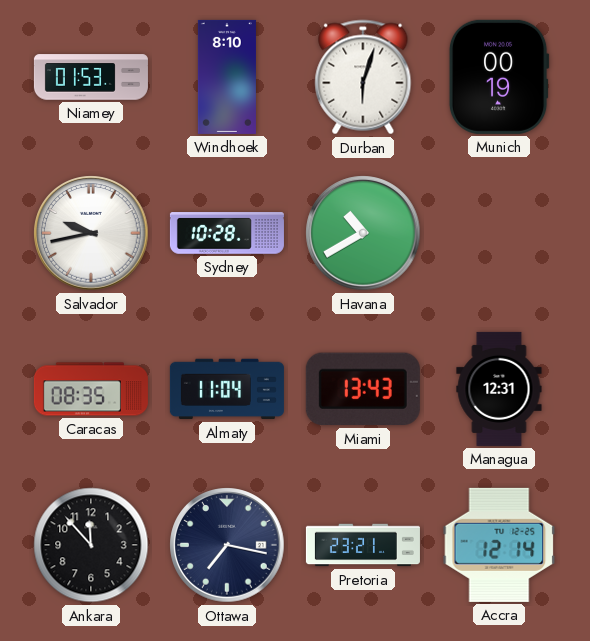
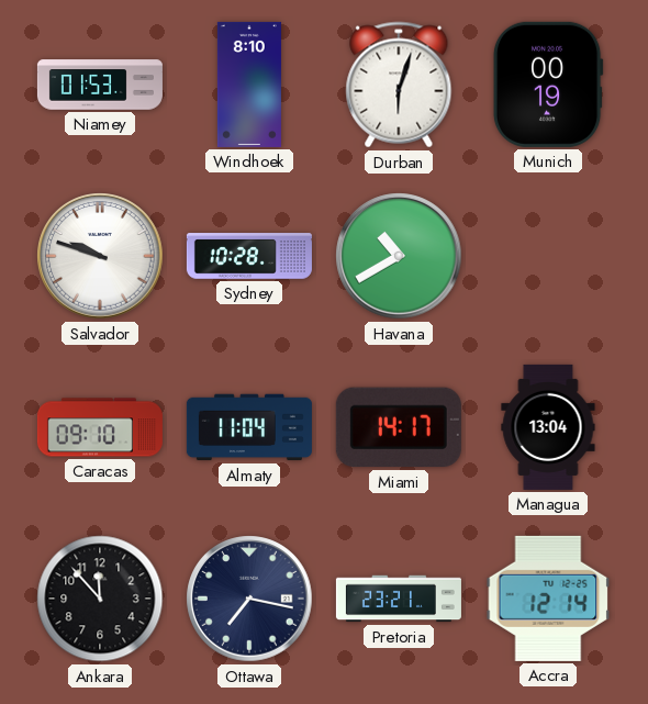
Salvador: 9:43 -> 9:48 (100, 256)
Caracas: 08:35 -> 09:10 (100, 427)
Miami: 13:43 -> 14:17 (399, 427)
Managua: 12:31 -> 13:04 (548, 427)
